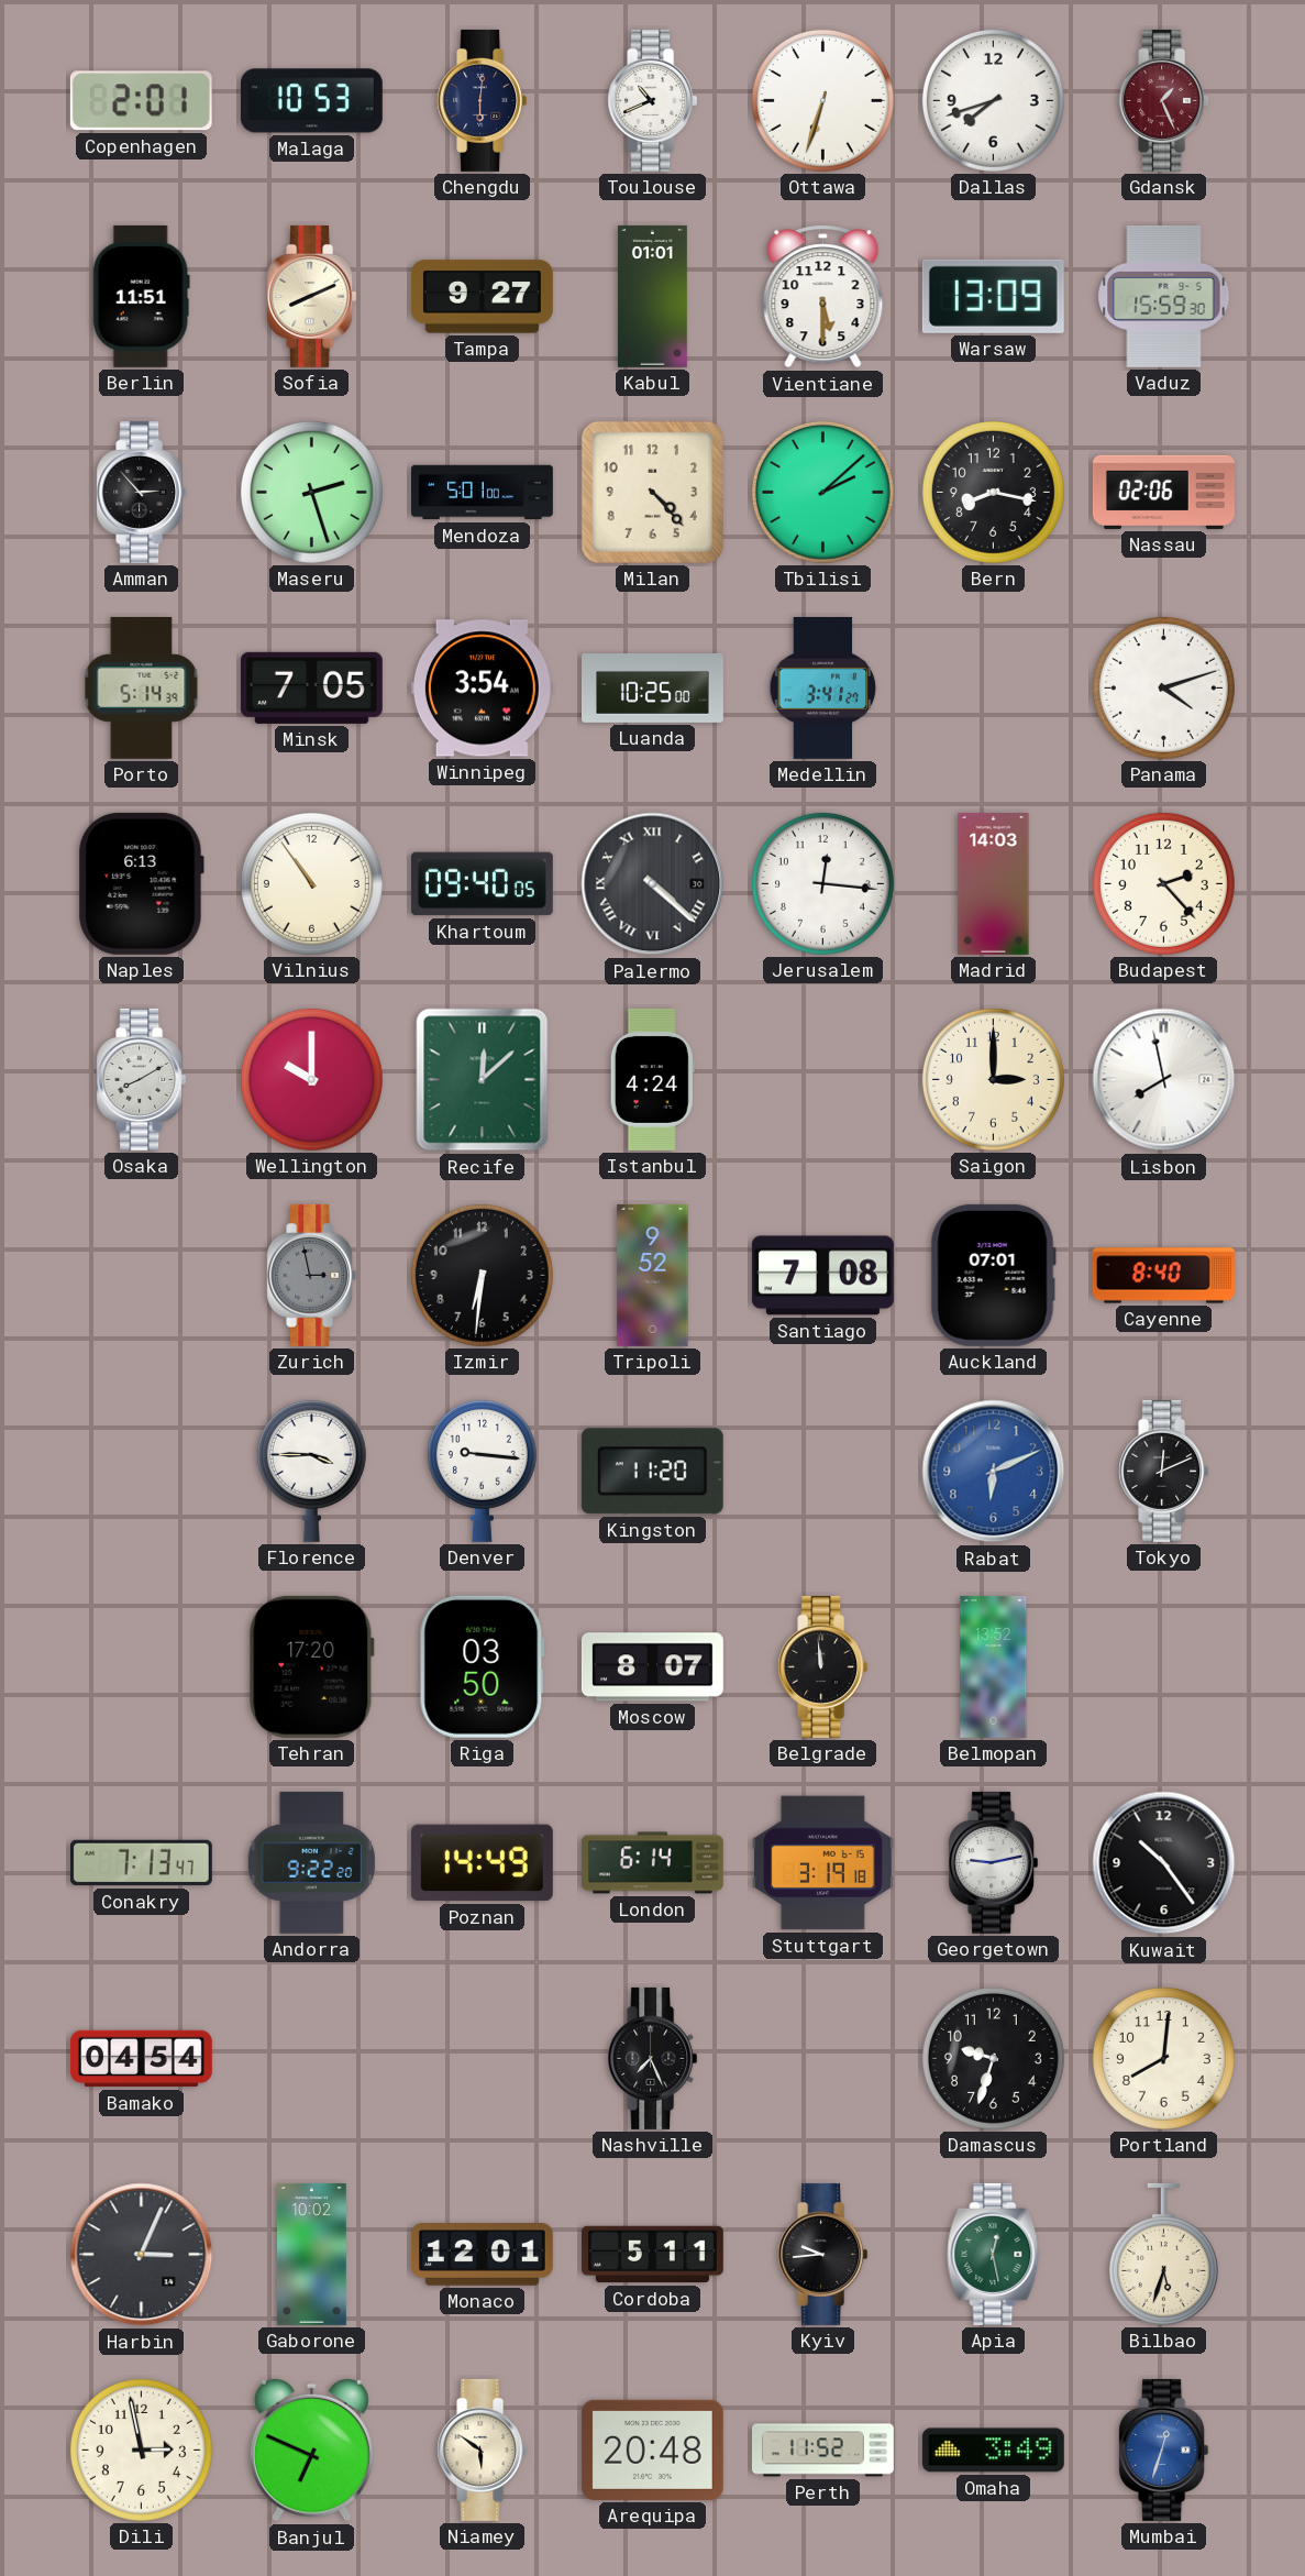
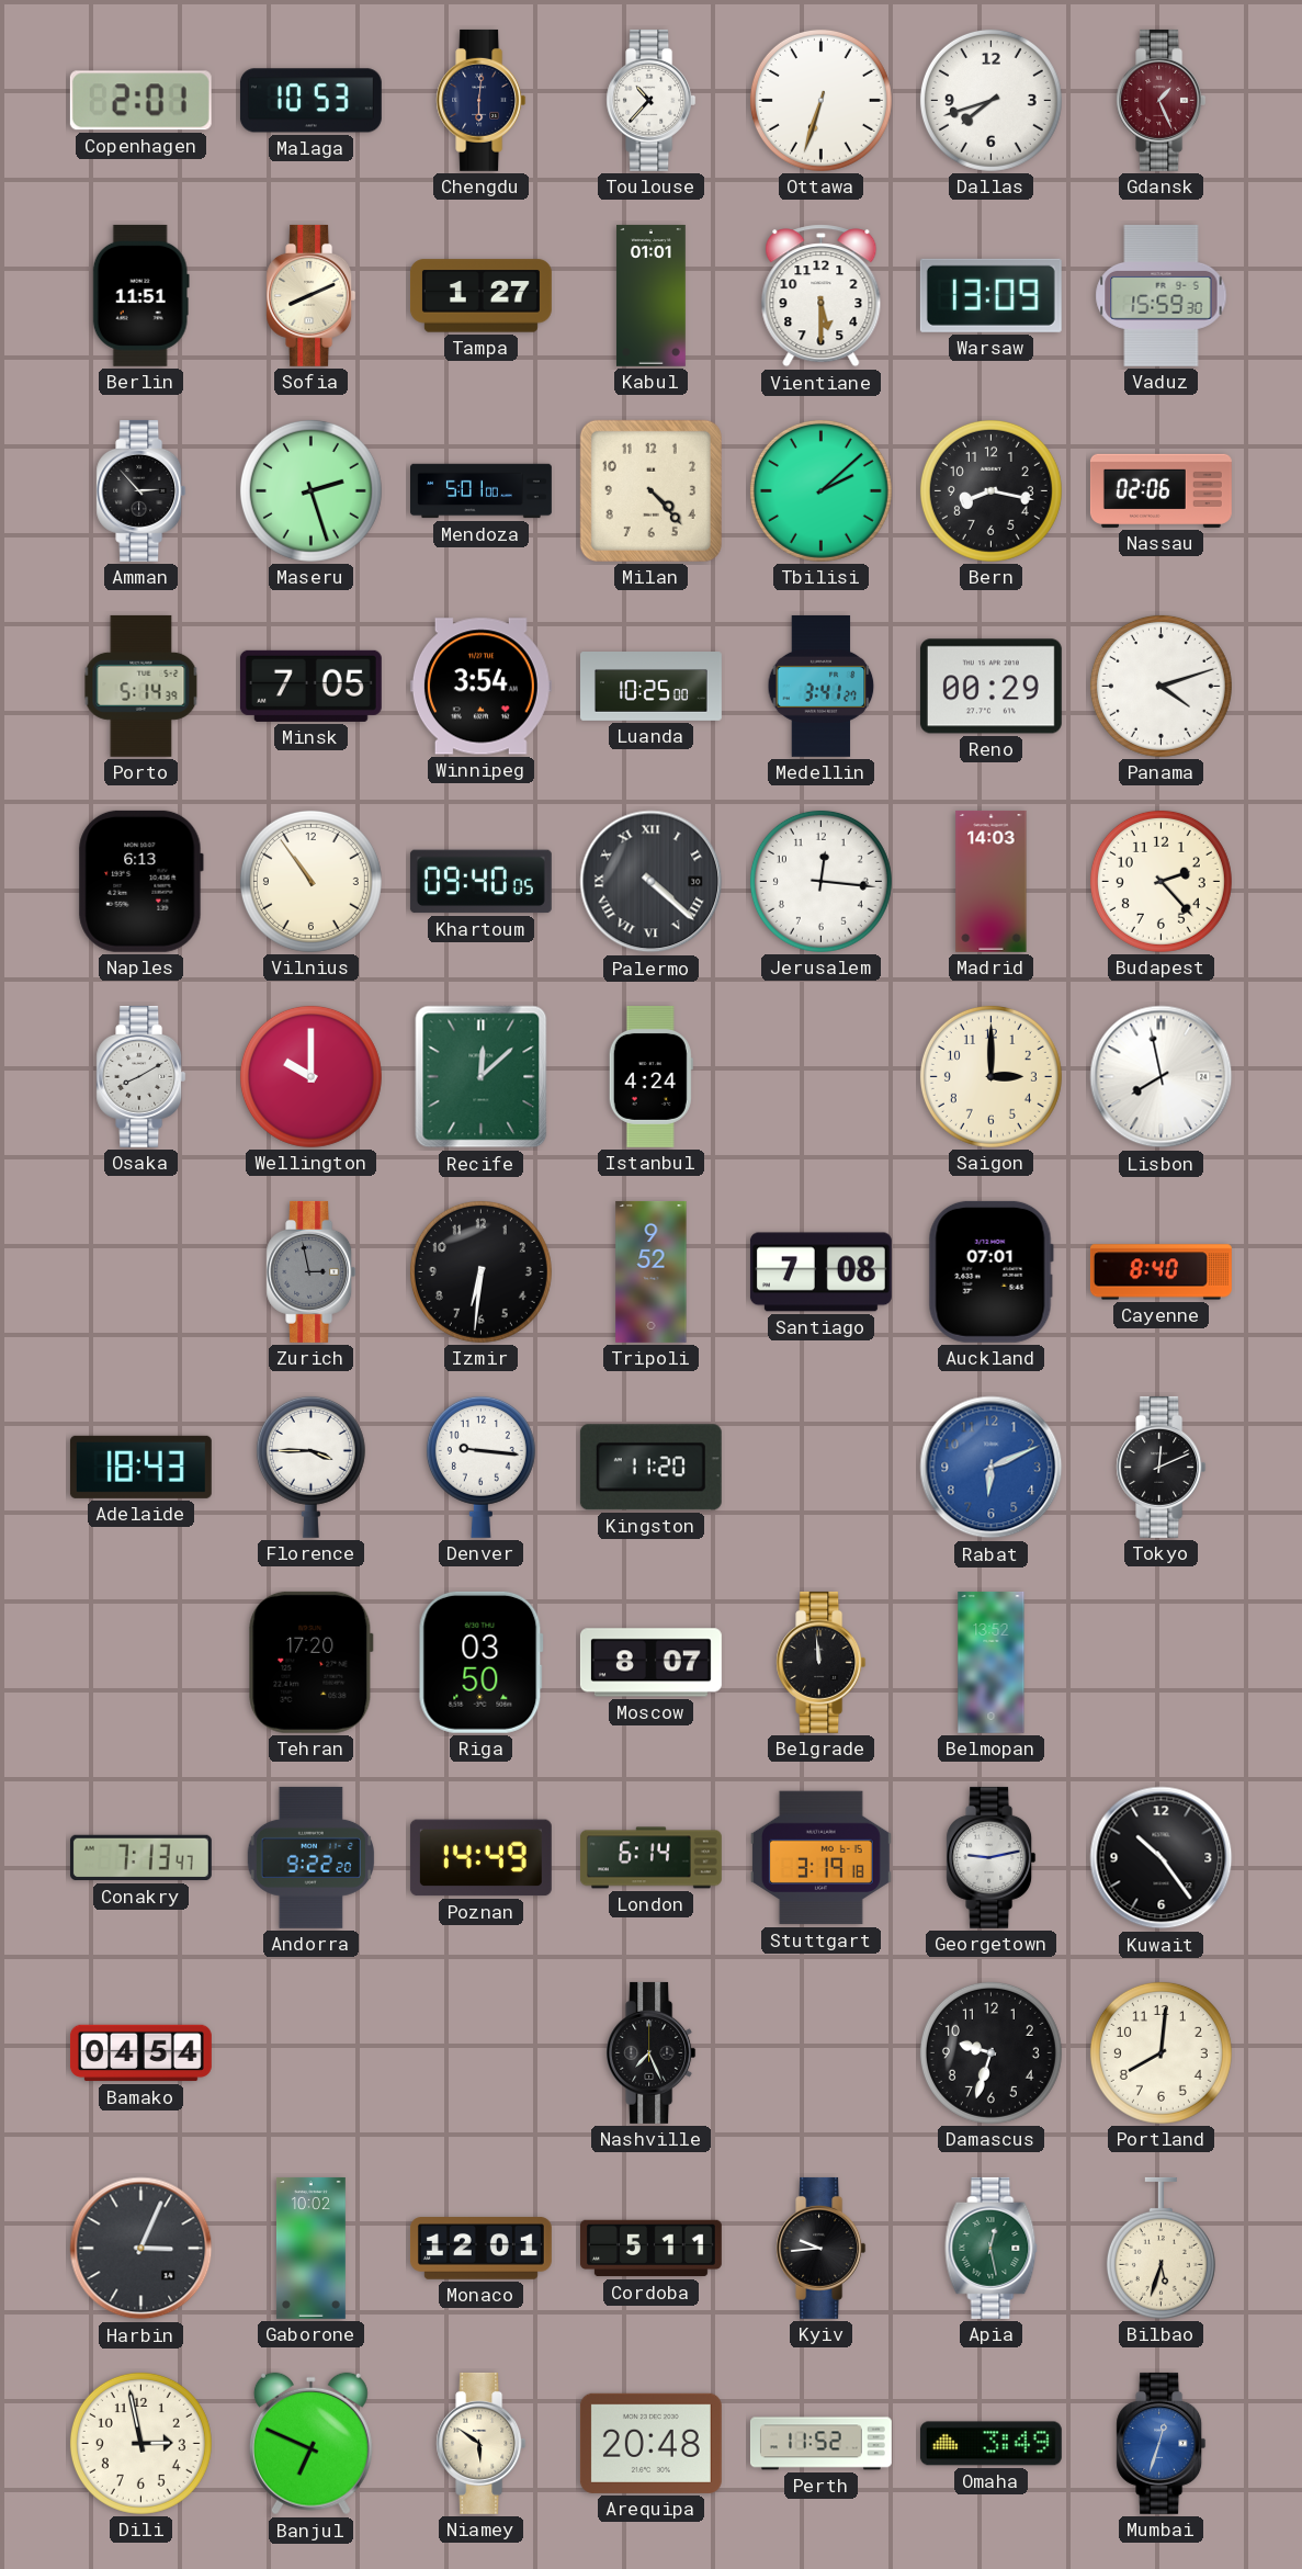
Toulouse: 10:41 -> 10:37 (652, 100)
Tampa: 9:27 -> 1:27 (480, 296)
Reno: none -> 00:29 (990, 687)
Adelaide: none -> 18:43 (140, 1467)
